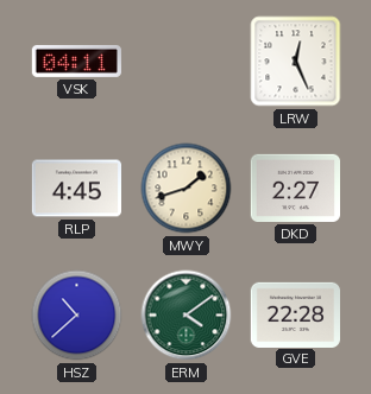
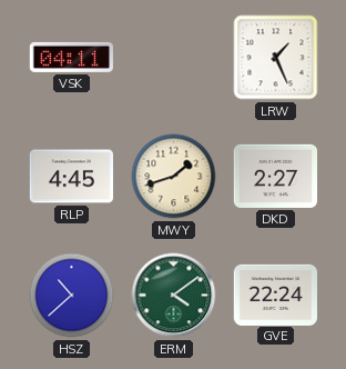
LRW: 12:26 -> 1:26 (276, 58)
GVE: 22:28 -> 22:24 (275, 295)
